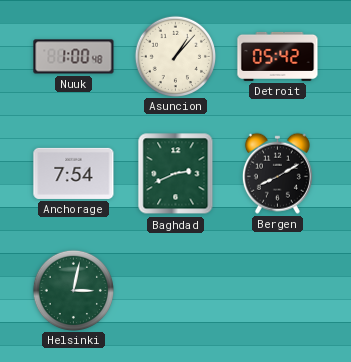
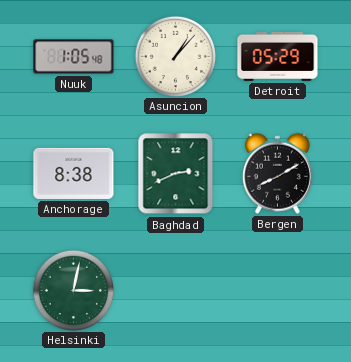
Nuuk: 1:00 -> 1:05 (74, 57)
Detroit: 05:42 -> 05:29 (278, 56)
Anchorage: 7:54 -> 8:38 (74, 173)
